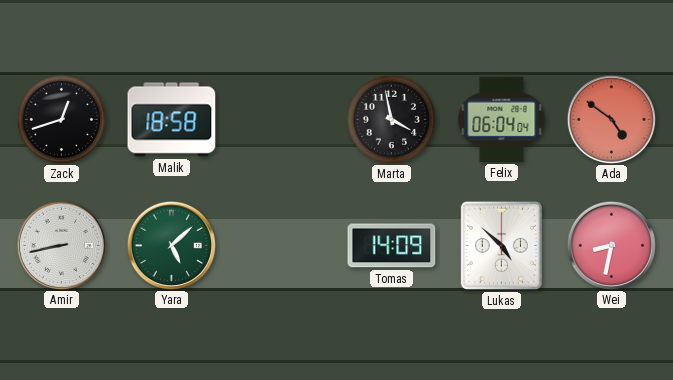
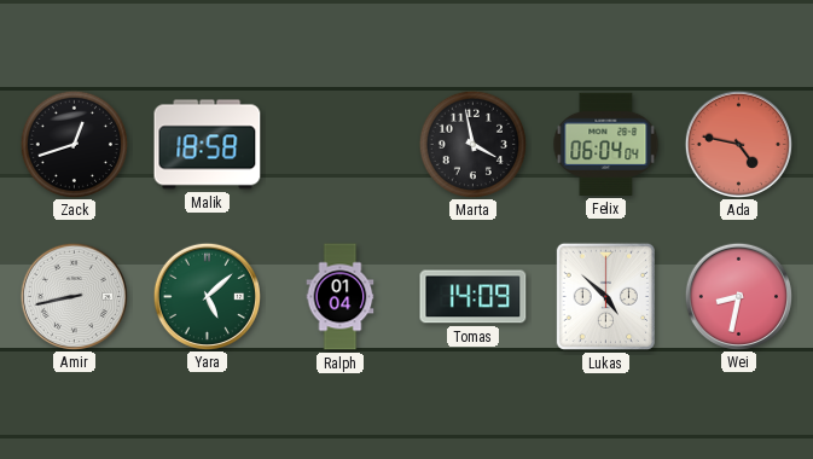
Ada: 4:51 -> 4:47 (738, 144)
Ralph: none -> 01:04 (341, 297)
